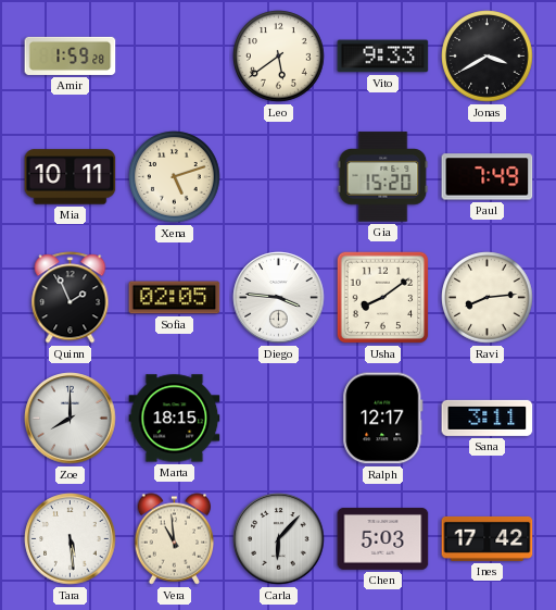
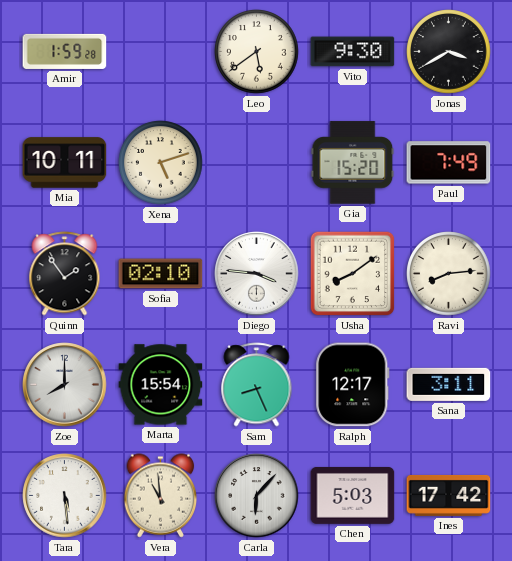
Vito: 9:33 -> 9:30 (353, 52)
Quinn: 1:56 -> 1:54 (65, 274)
Sofia: 02:05 -> 02:10 (161, 274)
Marta: 18:15 -> 15:54 (161, 385)
Sam: none -> 8:26 (257, 385)
